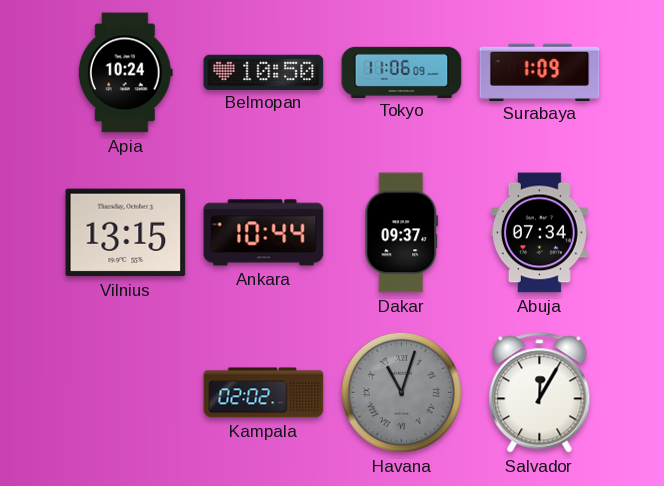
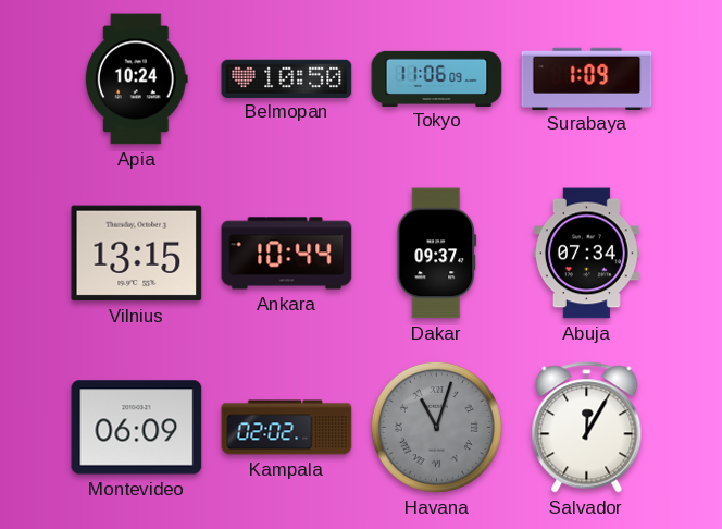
Montevideo: none -> 06:09 (137, 428)
